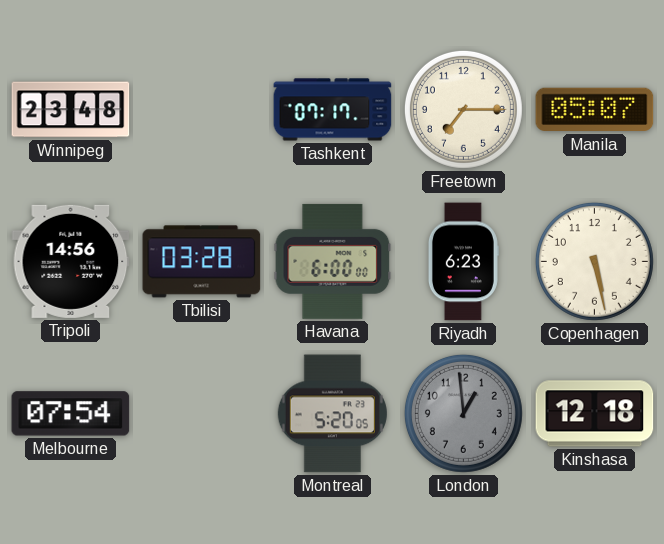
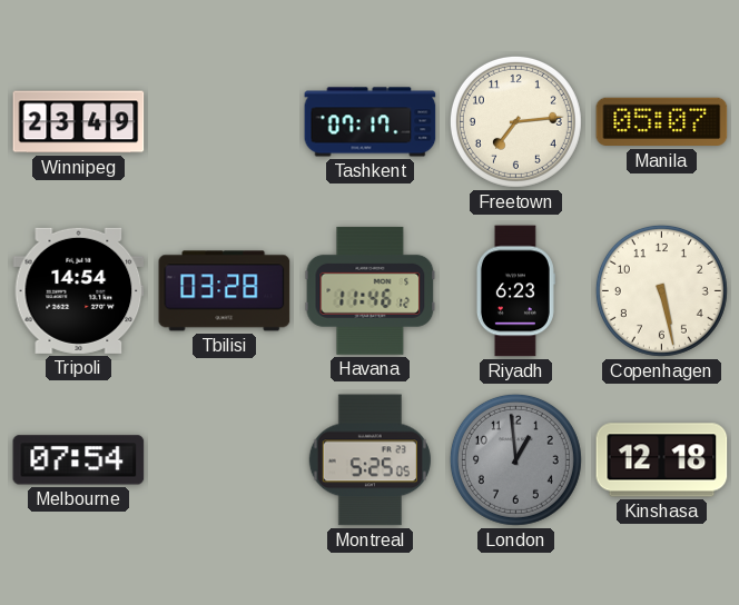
Winnipeg: 23:48 -> 23:49 (79, 122)
Freetown: 7:15 -> 7:14 (515, 121)
Tripoli: 14:56 -> 14:54 (79, 290)
Havana: 6:00 -> 11:46 (371, 290)
Montreal: 5:20 -> 5:25 (369, 460)
